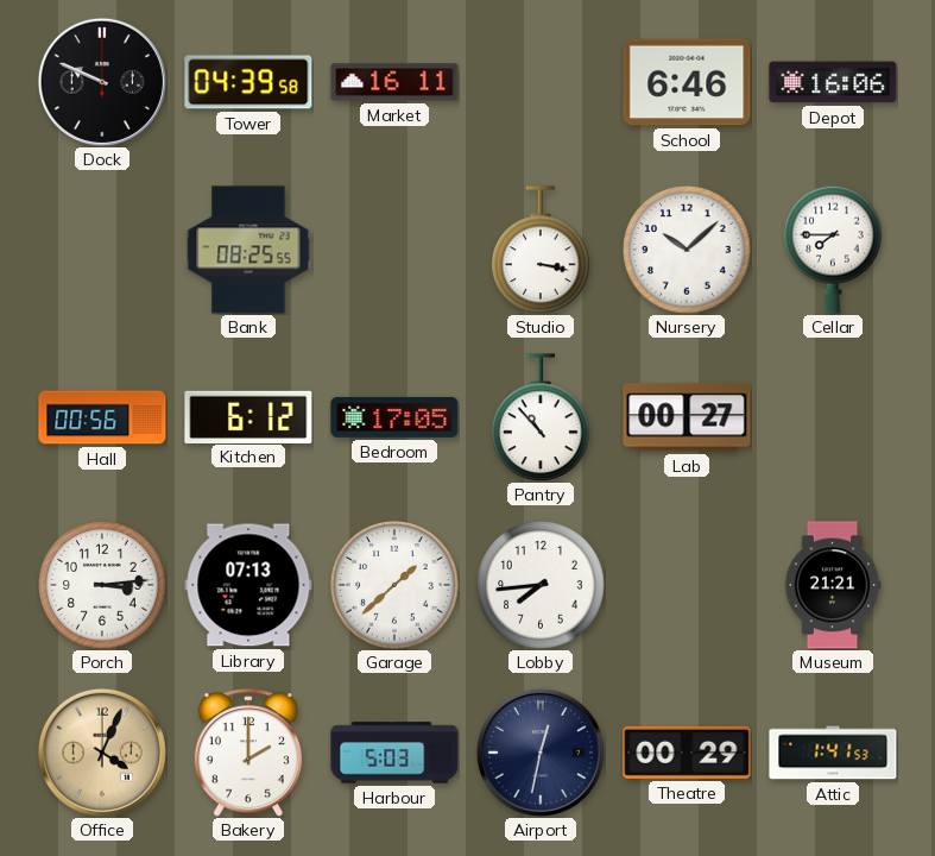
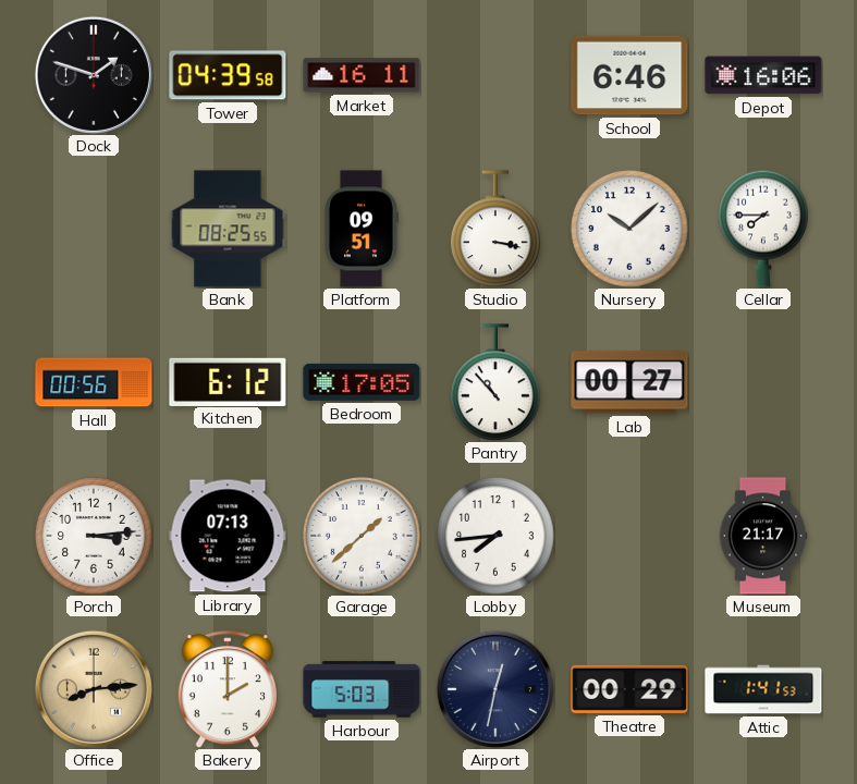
Dock: 9:49 -> 1:48 (94, 75)
Platform: none -> 09:51 (362, 229)
Museum: 21:21 -> 21:17 (763, 536)
Office: 4:04 -> 8:14 (94, 689)
